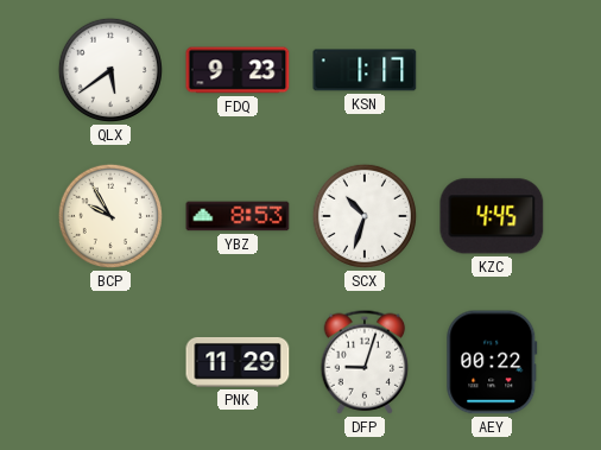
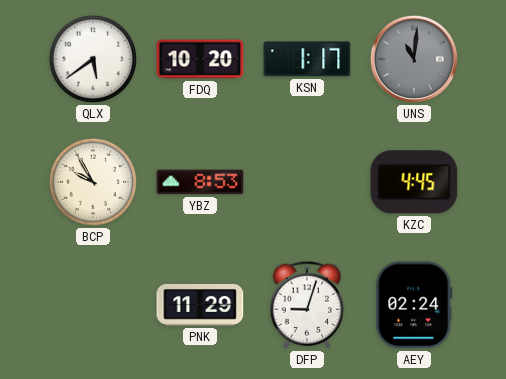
FDQ: 9:23 -> 10:20 (200, 59)
UNS: none -> 11:01 (414, 59)
SCX: 10:33 -> none (365, 216)
AEY: 00:22 -> 02:24 (414, 305)
